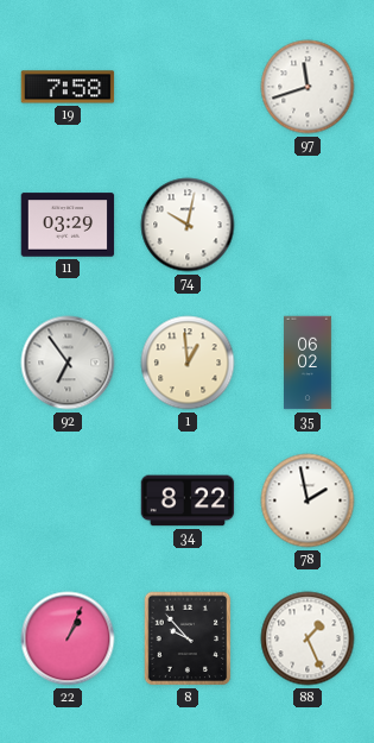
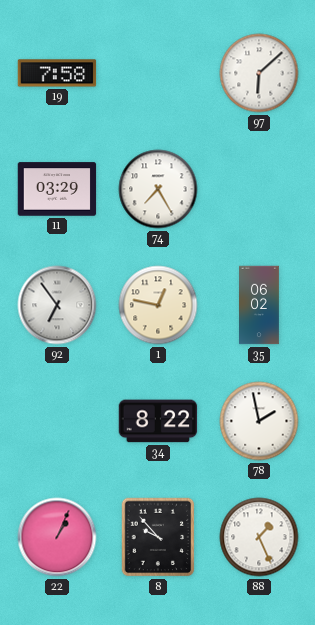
97: 11:42 -> 6:08 (259, 73)
74: 10:02 -> 7:25 (158, 189)
1: 12:59 -> 12:47 (158, 305)
